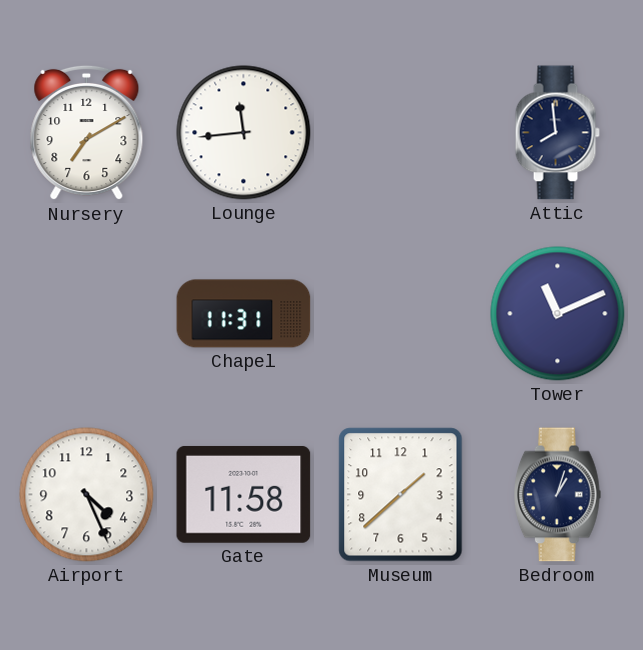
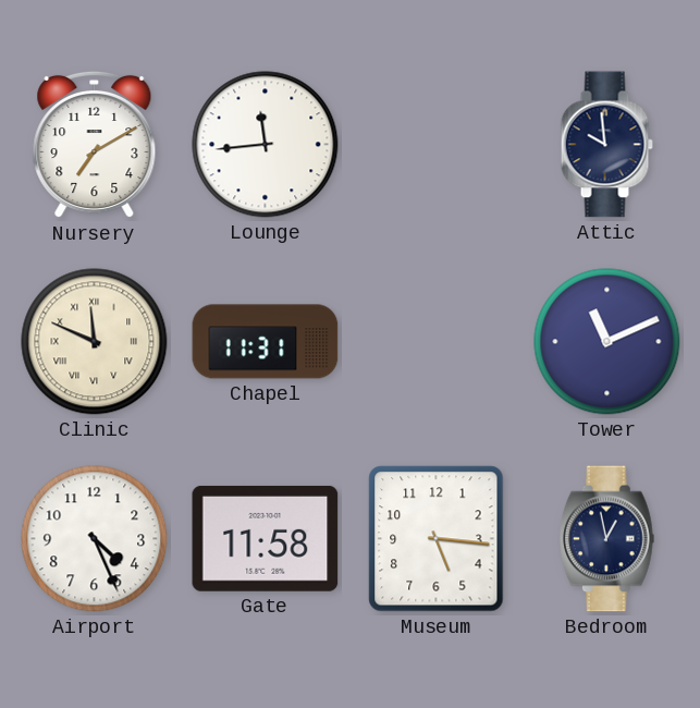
Attic: 7:59 -> 9:59 (606, 145)
Clinic: none -> 11:49 (95, 342)
Museum: 1:38 -> 5:16 (437, 539)
Bedroom: 1:03 -> 12:58 (606, 539)
